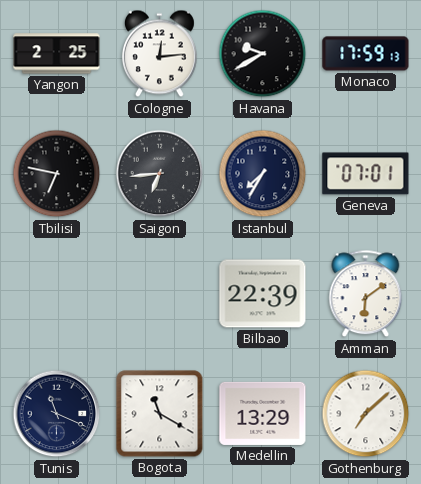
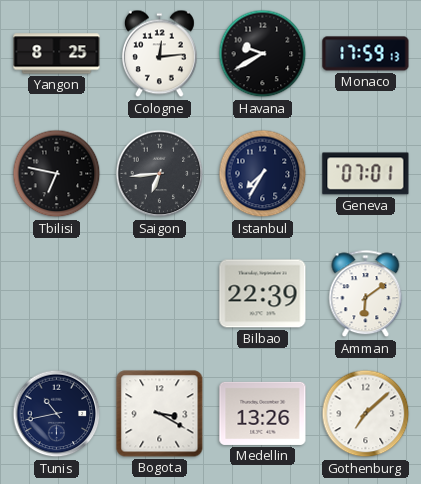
Yangon: 2:25 -> 8:25 (57, 54)
Tunis: 11:19 -> 10:43 (57, 414)
Bogota: 11:20 -> 3:20 (160, 414)
Medellin: 13:29 -> 13:26 (263, 413)
